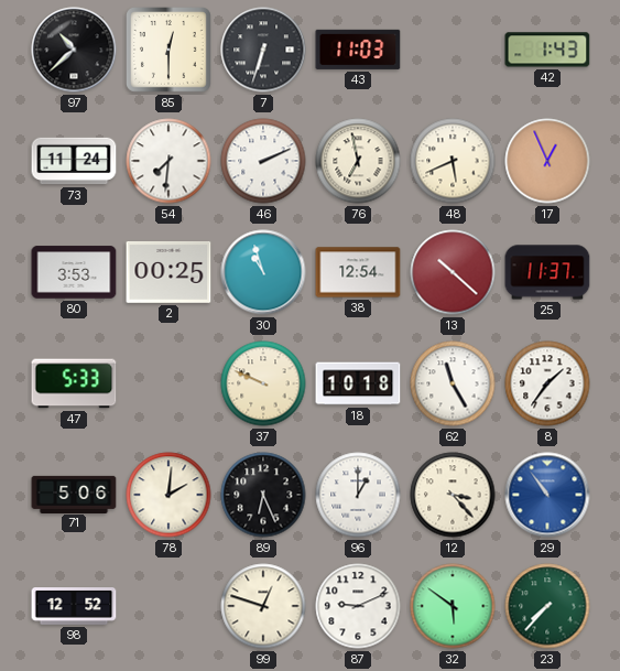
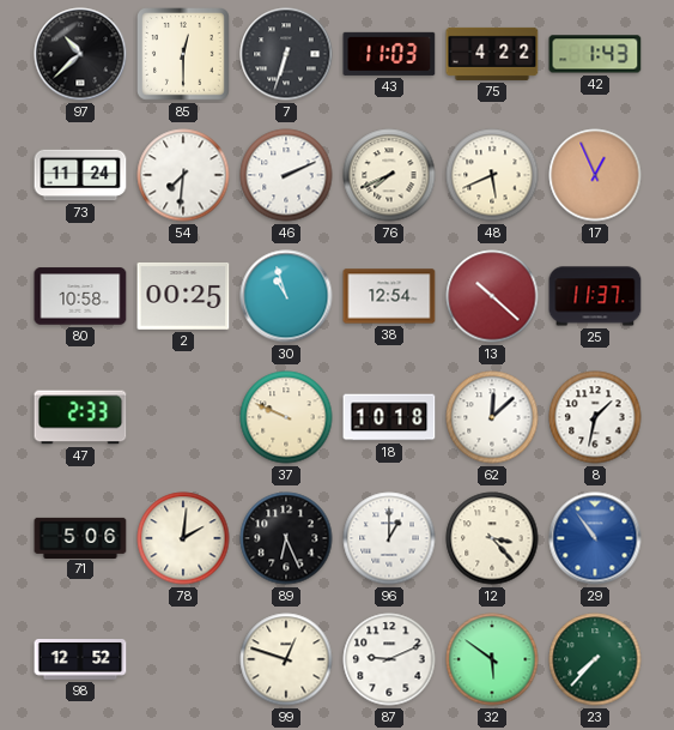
75: none -> 4:22 (492, 54)
76: 6:58 -> 7:41 (389, 175)
80: 3:53 -> 10:58 (80, 296)
47: 5:33 -> 2:33 (80, 417)
62: 11:25 -> 12:08 (492, 417)
8: 1:36 -> 1:32 (595, 417)
